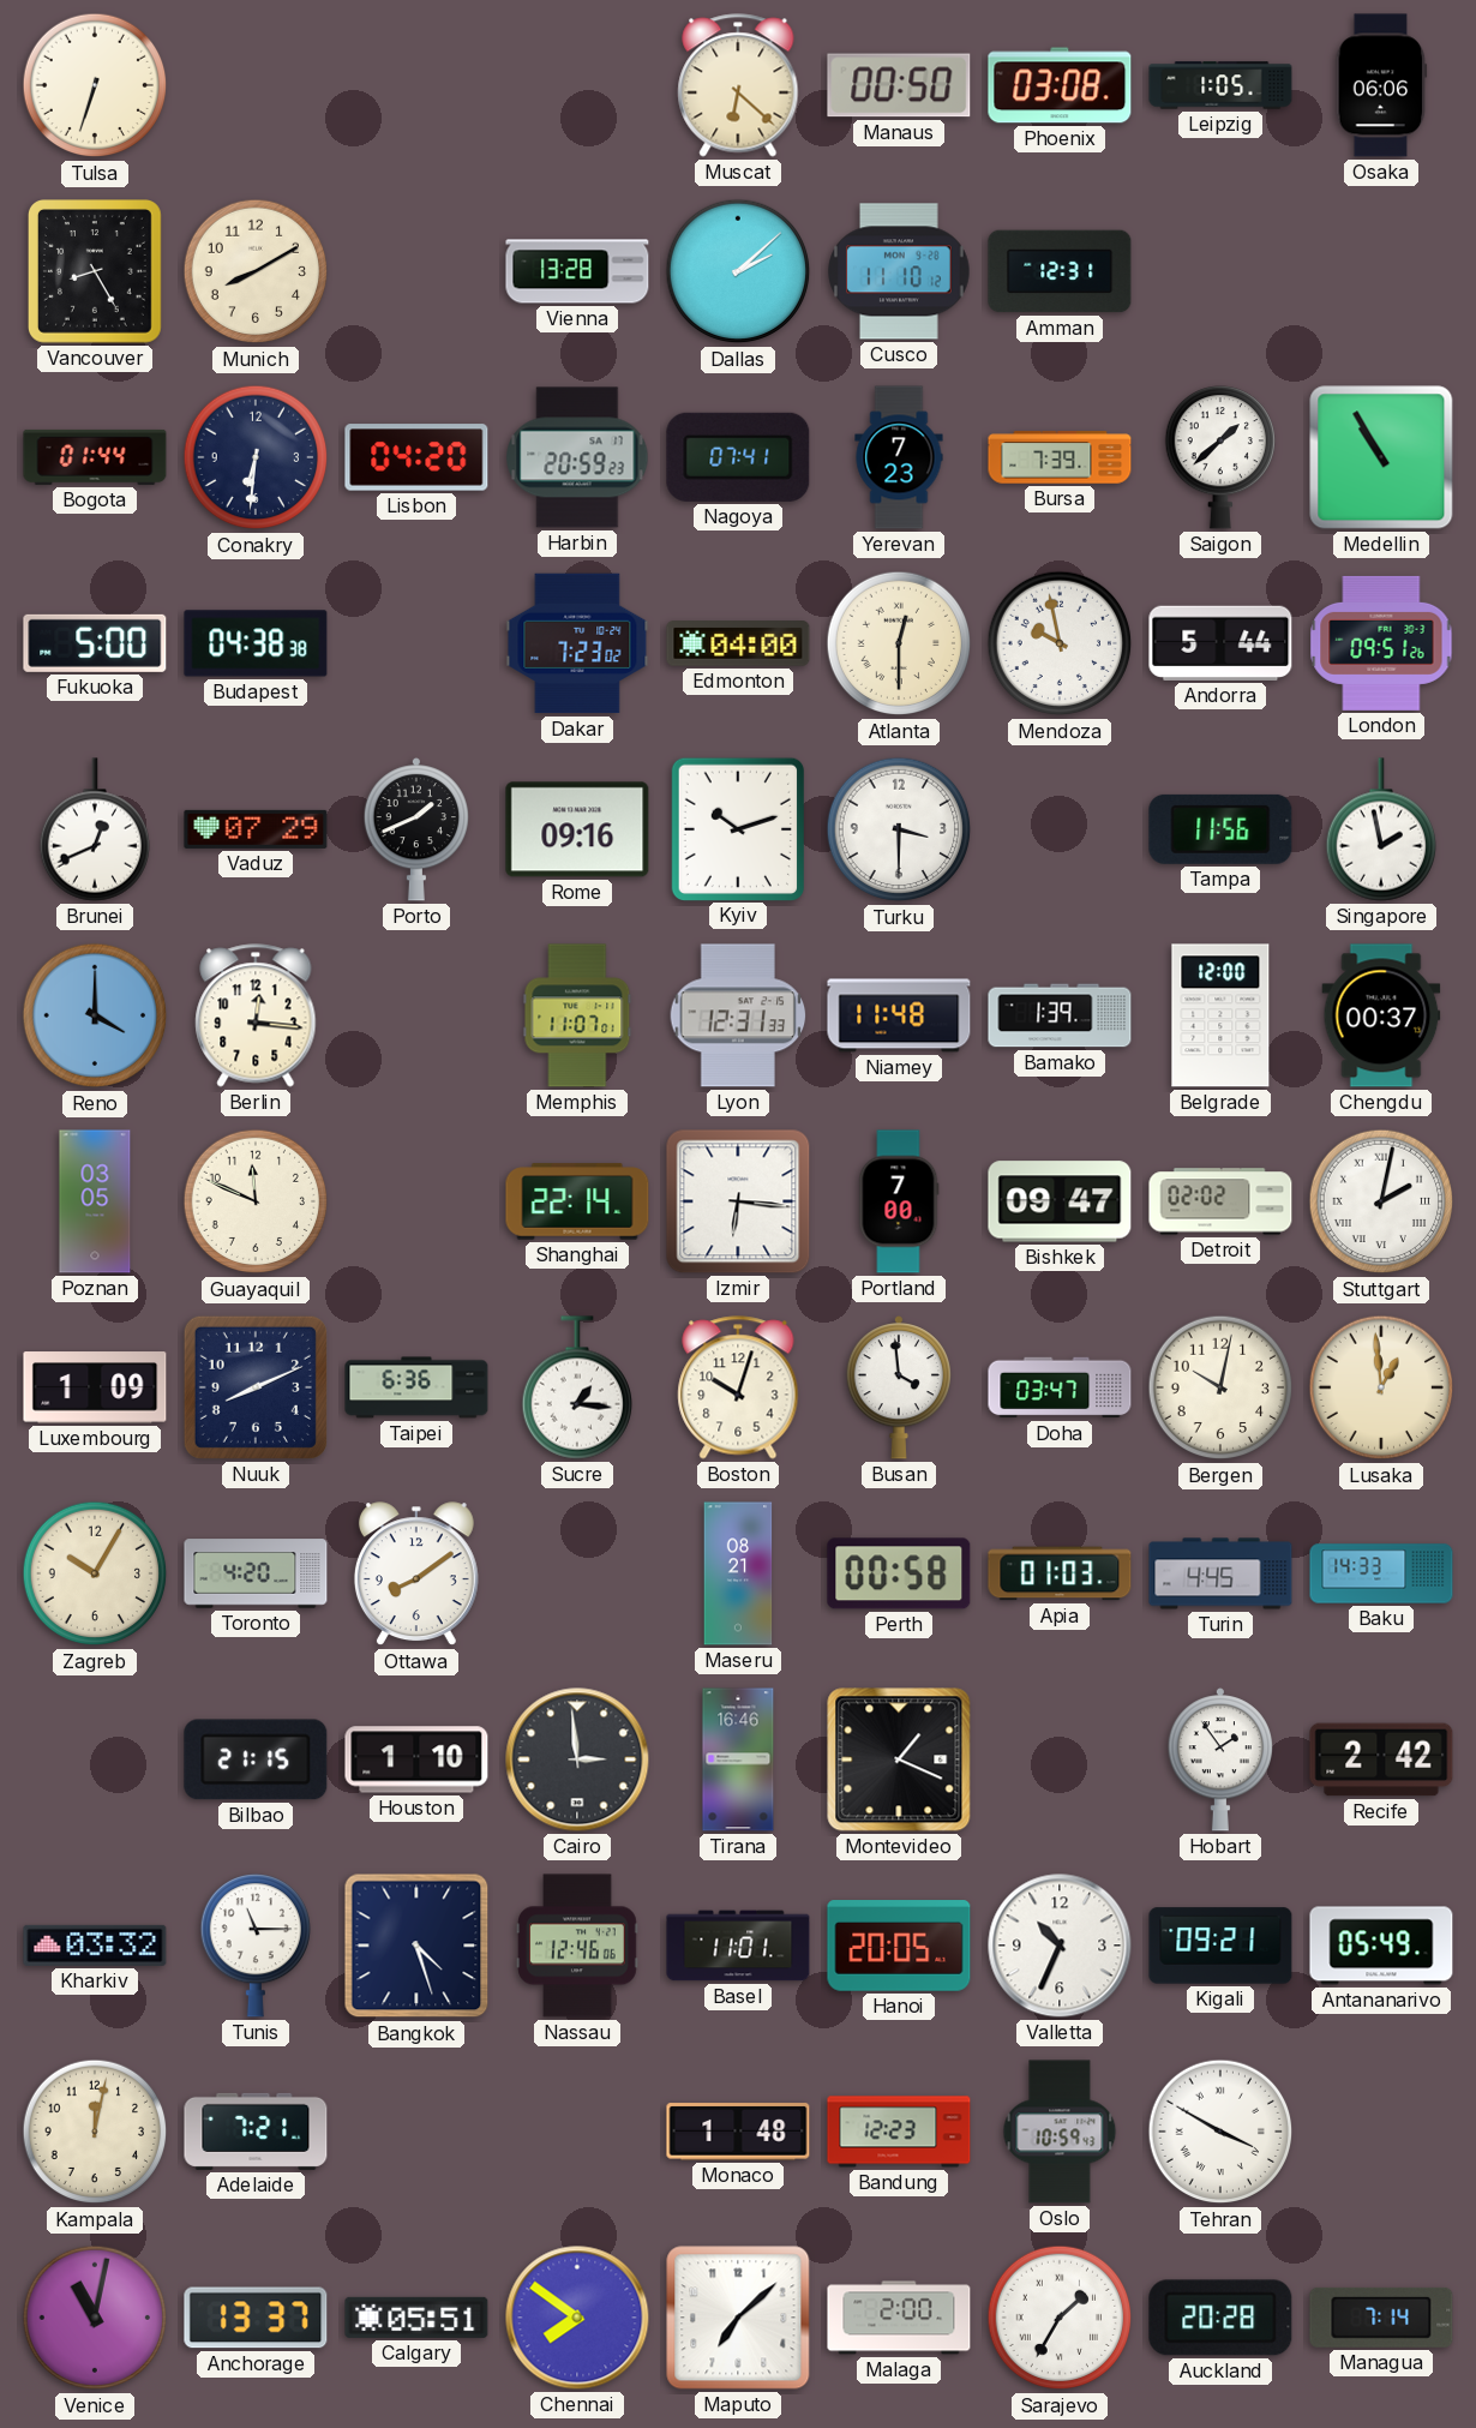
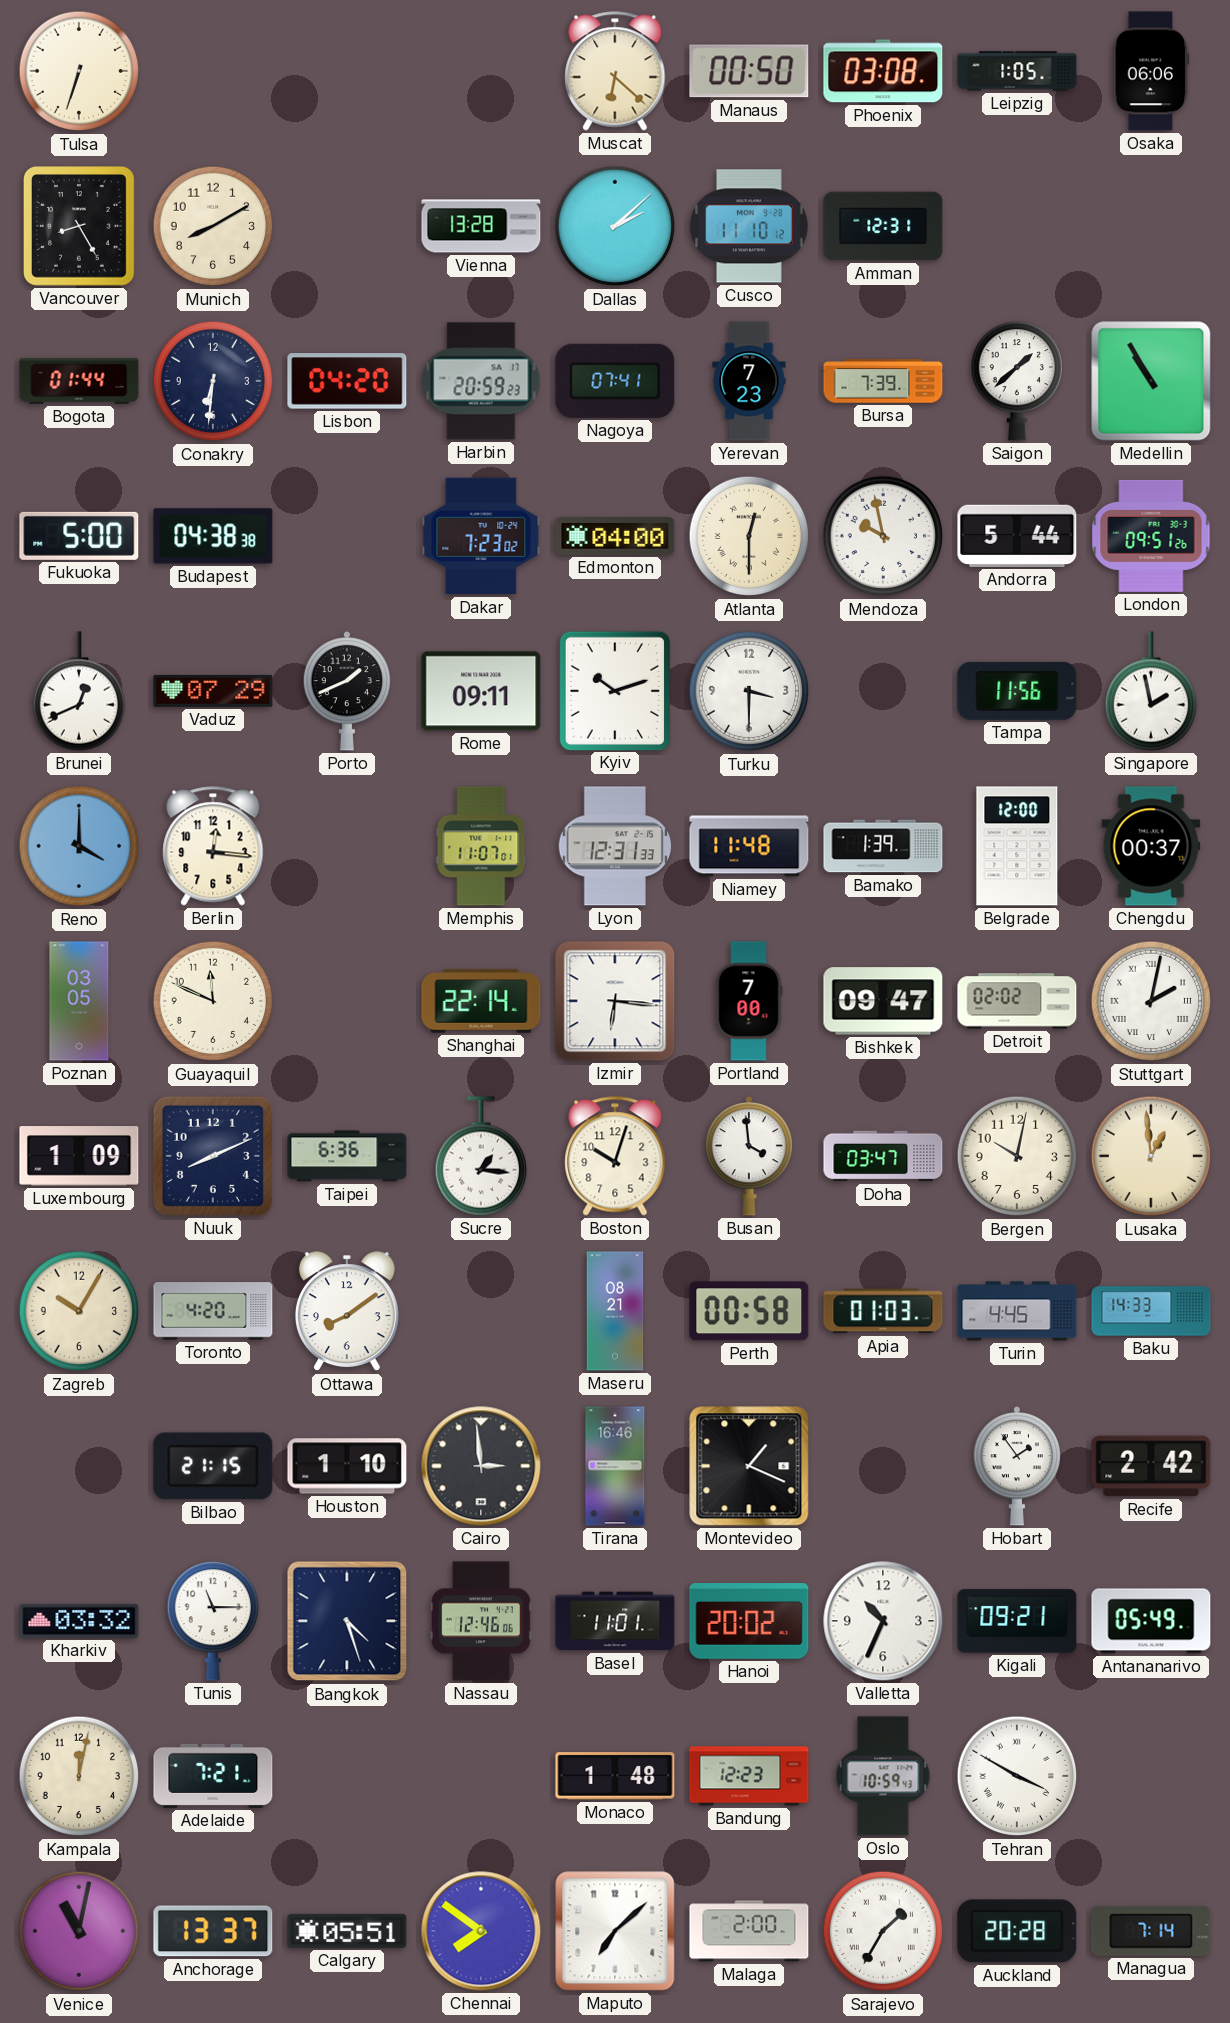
Rome: 09:16 -> 09:11 (481, 691)
Hanoi: 20:05 -> 20:02 (749, 1621)
